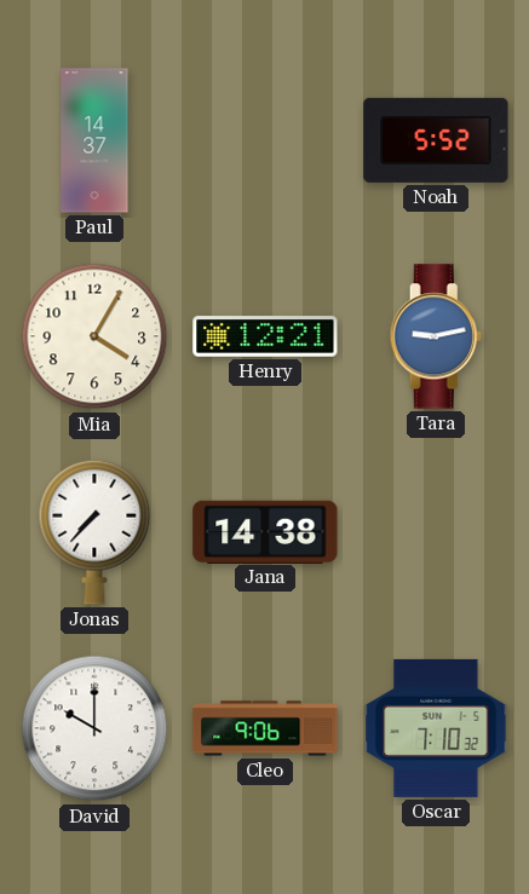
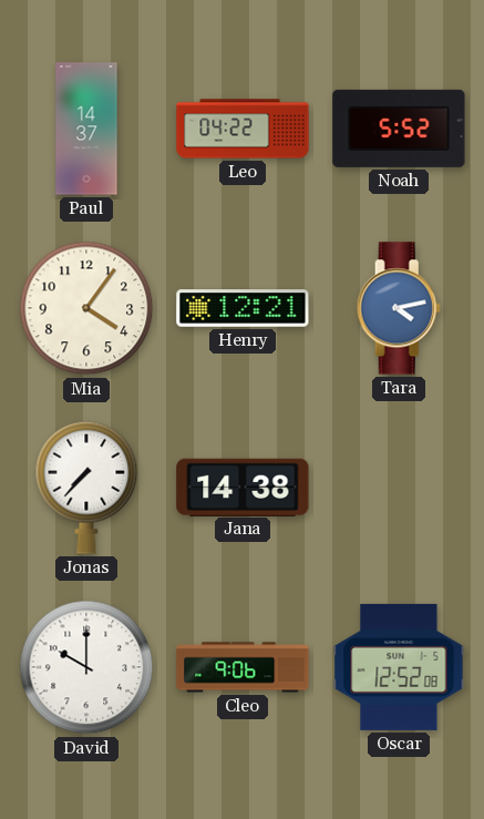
Leo: none -> 04:22 (243, 129)
Mia: 4:05 -> 4:06 (86, 308)
Tara: 9:13 -> 4:13 (399, 308)
Oscar: 7:10 -> 12:52 (399, 667)
